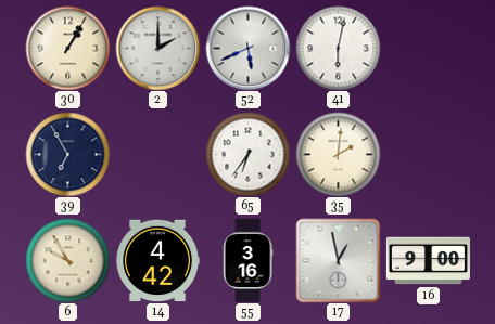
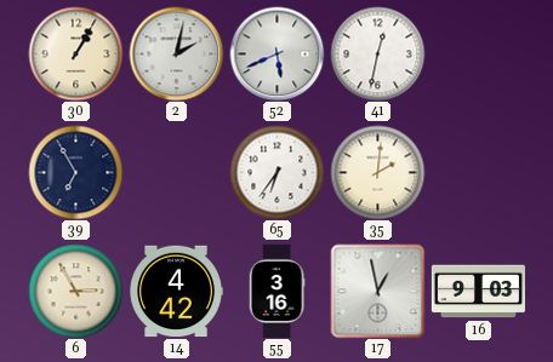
2: 2:00 -> 2:02 (176, 53)
41: 6:02 -> 12:32 (377, 53)
6: 9:55 -> 2:55 (75, 291)
16: 9:00 -> 9:03 (478, 292)
